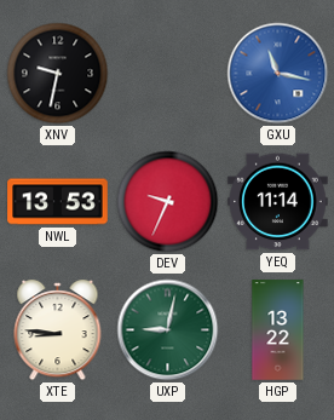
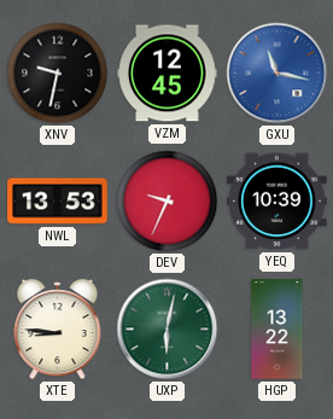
VZM: none -> 12:45 (168, 74)
YEQ: 11:14 -> 10:39 (277, 202)
UXP: 9:02 -> 6:02 (168, 330)
